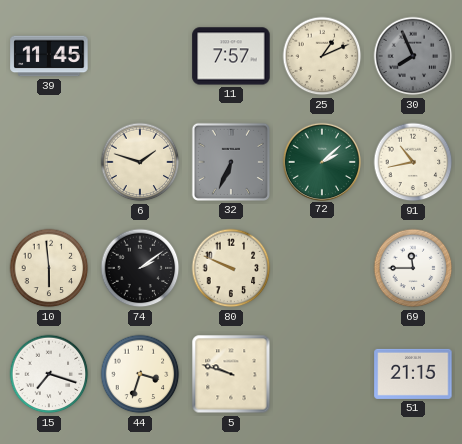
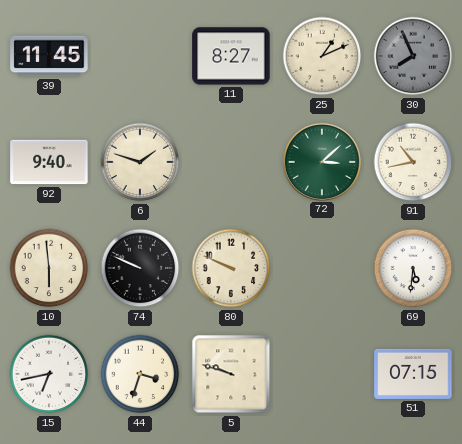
11: 7:57 -> 8:27 (231, 56)
92: none -> 9:40 (49, 162)
32: 6:34 -> none (231, 162)
72: 2:08 -> 3:08 (321, 161)
74: 2:09 -> 9:49 (140, 268)
69: 11:45 -> 5:31 (413, 268)
15: 7:18 -> 6:43 (49, 374)
51: 21:15 -> 07:15 (413, 374)
